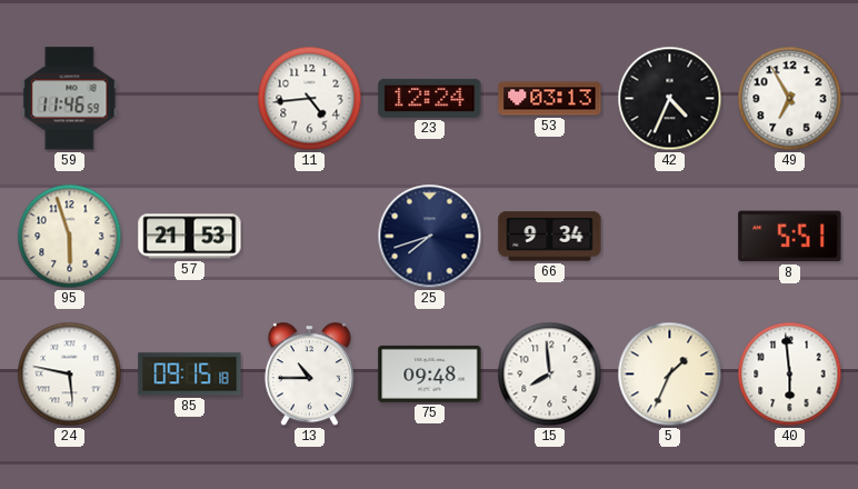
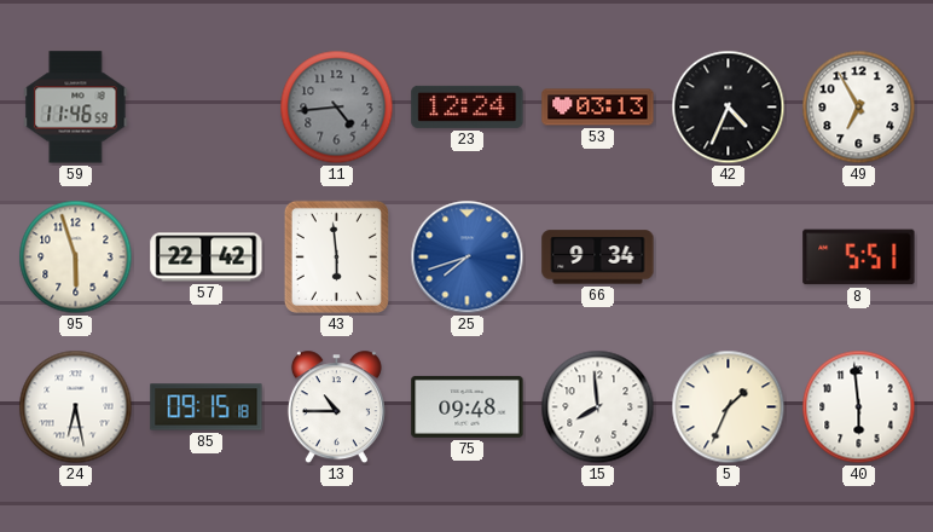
11 dial: white -> grey (337, 108)
57: 21:53 -> 22:42 (207, 258)
43: none -> 5:59 (336, 256)
25 dial: navy -> blue (468, 258)
24: 5:47 -> 6:28 (76, 407)
